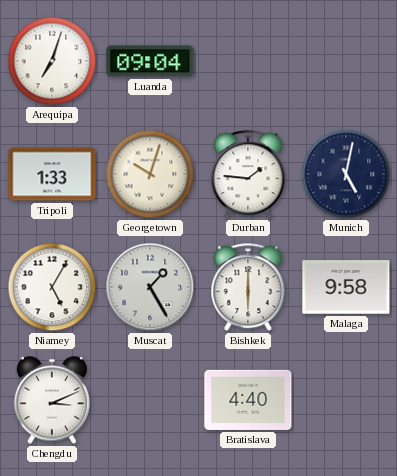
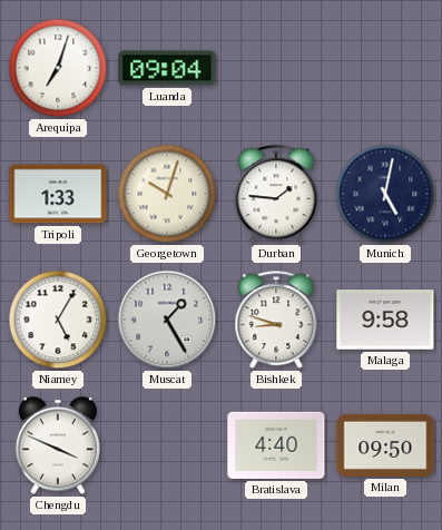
Bishkek: 6:00 -> 8:48 (276, 321)
Chengdu: 3:11 -> 3:49 (58, 445)
Milan: none -> 09:50 (385, 445)
